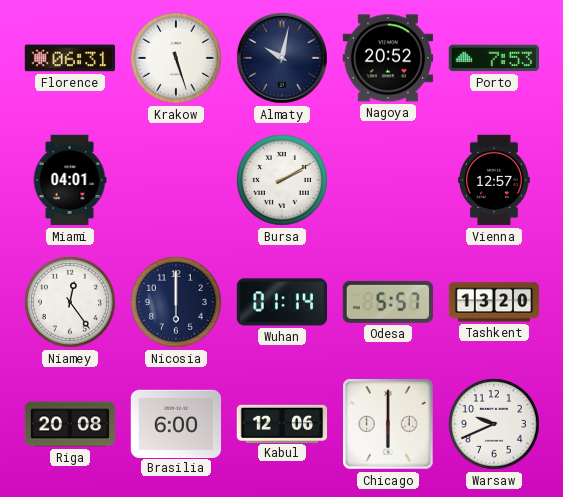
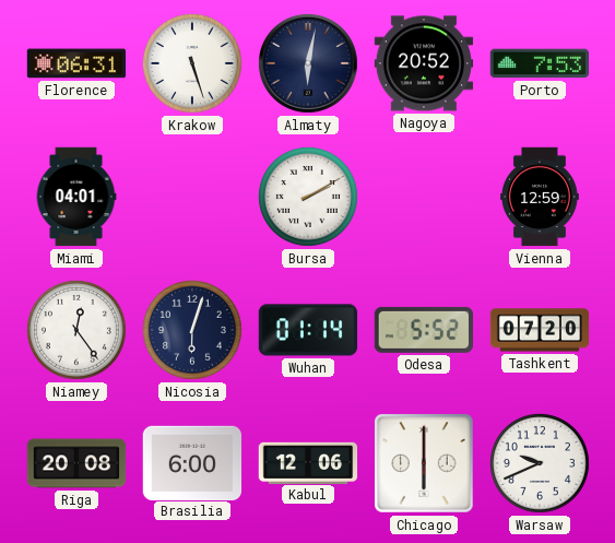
Almaty: 10:02 -> 6:02 (308, 63)
Vienna: 12:57 -> 12:59 (541, 197)
Nicosia: 6:00 -> 6:03 (192, 330)
Odesa: 5:57 -> 5:52 (423, 330)
Tashkent: 13:20 -> 07:20 (540, 330)
